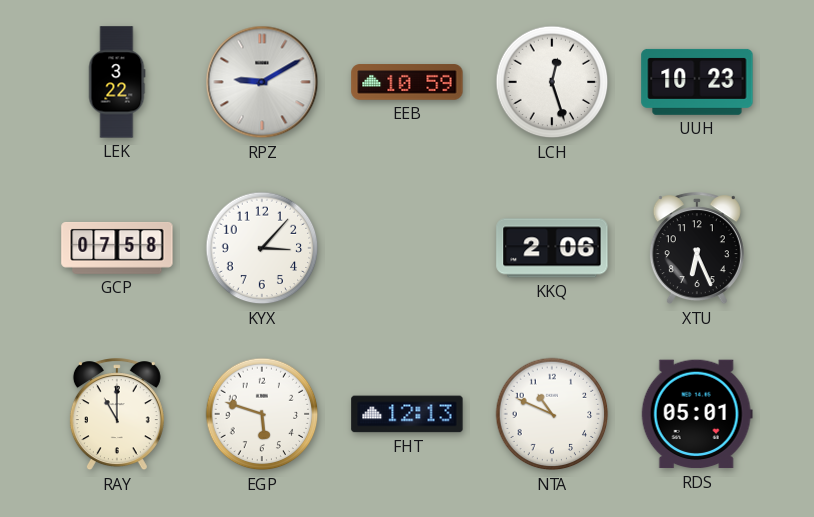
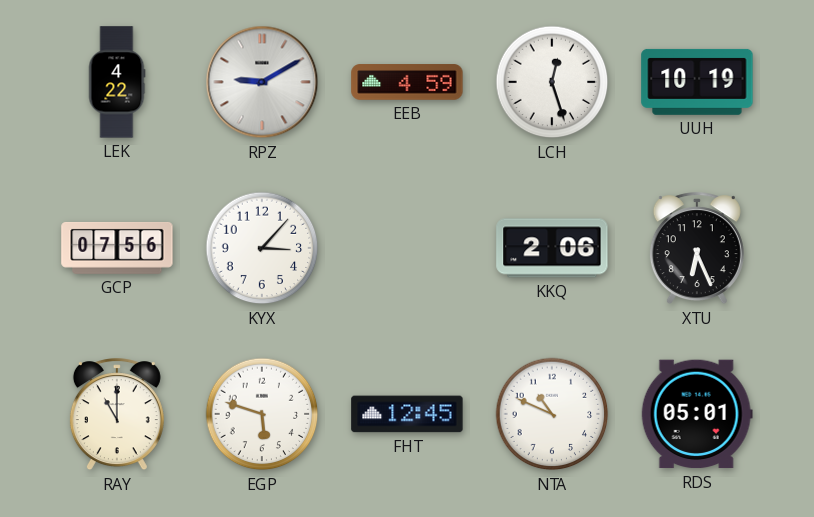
LEK: 3:22 -> 4:22 (117, 82)
EEB: 10:59 -> 4:59 (407, 82)
UUH: 10:23 -> 10:19 (697, 82)
GCP: 07:58 -> 07:56 (117, 248)
FHT: 12:13 -> 12:45 (407, 414)
